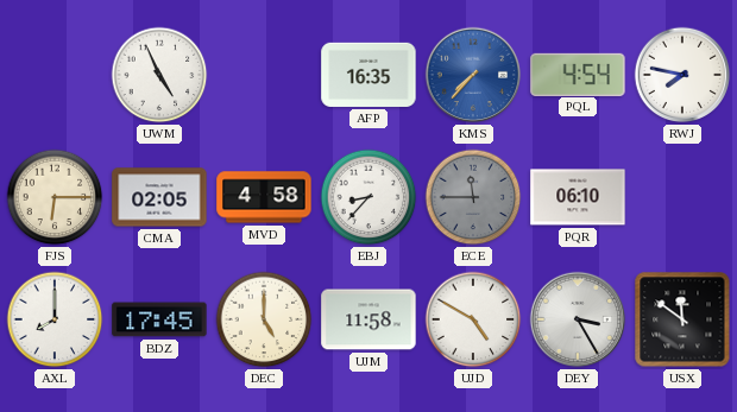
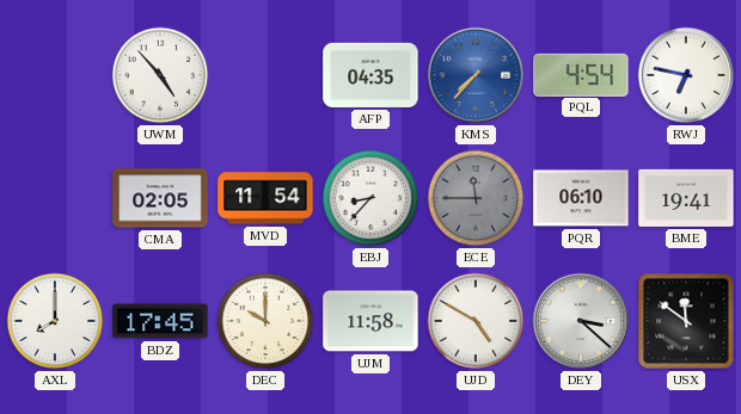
UWM: 4:56 -> 4:53 (160, 75)
AFP: 16:35 -> 04:35 (370, 75)
RWJ: 7:47 -> 6:47 (686, 75)
FJS: 6:15 -> none (55, 197)
MVD: 4:58 -> 11:54 (265, 198)
BME: none -> 19:41 (686, 198)
DEC: 5:00 -> 10:00 (265, 321)
DEY: 3:25 -> 3:22 (581, 321)
